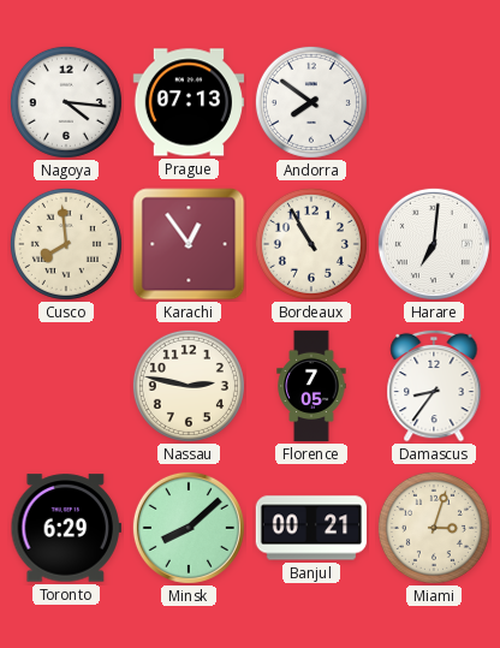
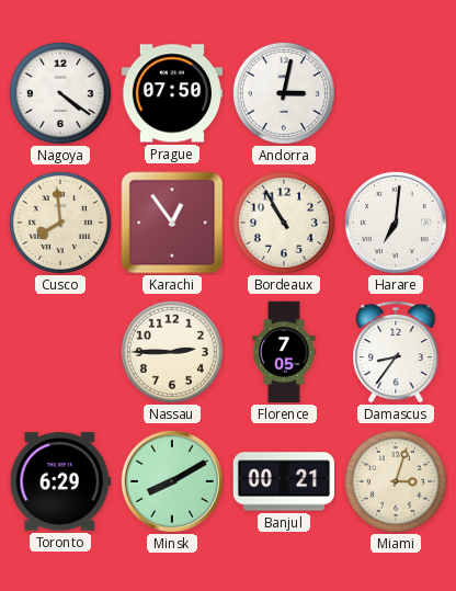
Nagoya: 4:16 -> 4:21 (60, 93)
Prague: 07:13 -> 07:50 (172, 93)
Andorra: 7:51 -> 3:02 (284, 93)
Nassau: 2:47 -> 2:45 (172, 352)
Minsk: 8:08 -> 8:10 (172, 481)
